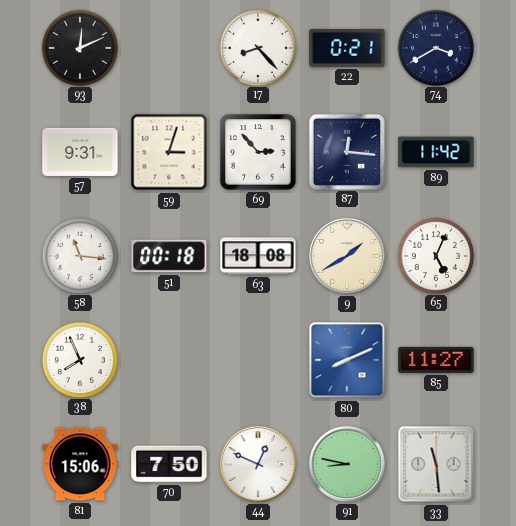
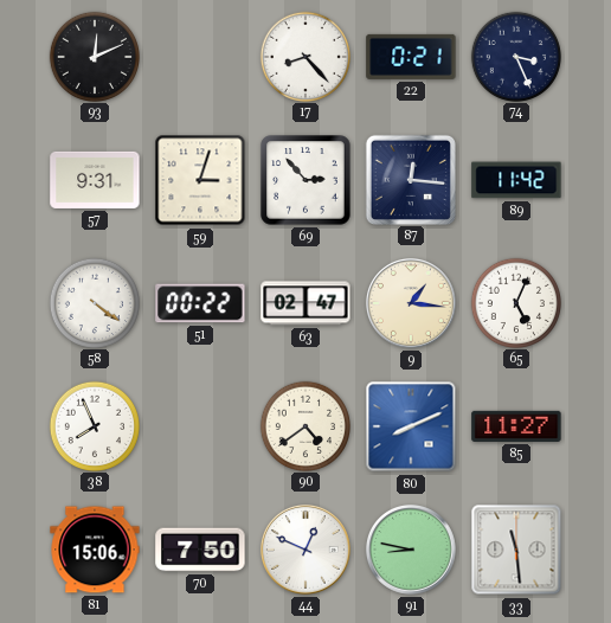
74: 3:40 -> 3:26 (515, 56)
58: 11:16 -> 4:21 (94, 302)
51: 00:18 -> 00:22 (200, 303)
63: 18:08 -> 02:47 (305, 303)
9: 1:40 -> 1:16 (411, 303)
90: none -> 4:39 (304, 425)
